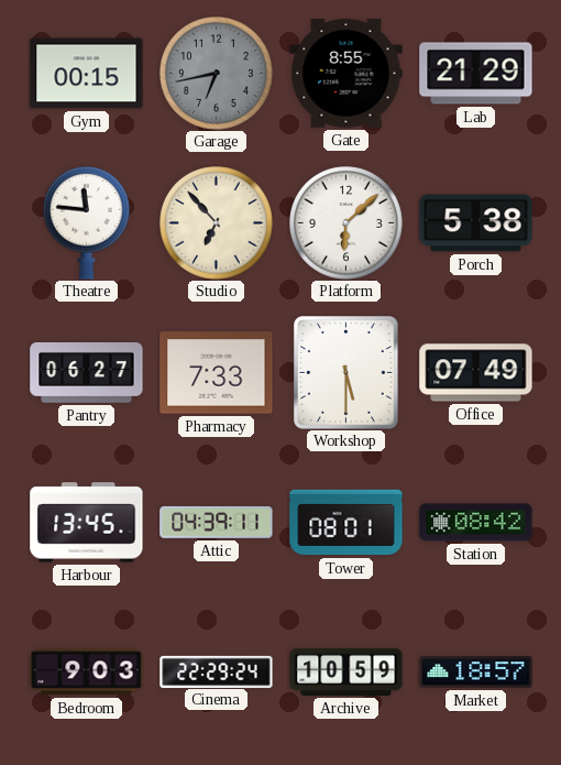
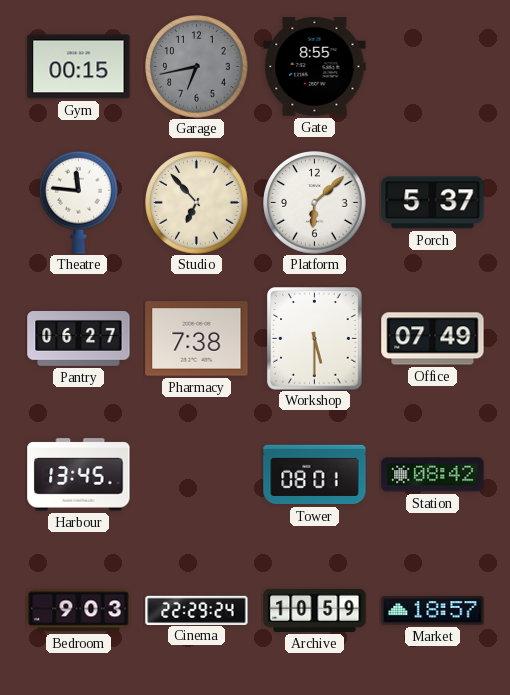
Lab: 21:29 -> none (476, 74)
Porch: 5:38 -> 5:37 (433, 203)
Pharmacy: 7:33 -> 7:38 (197, 339)
Attic: 04:39 -> none (217, 522)
